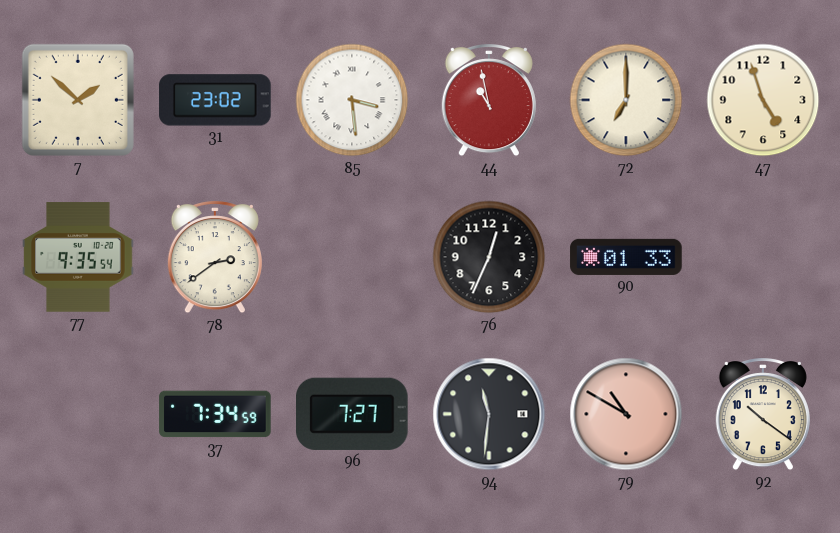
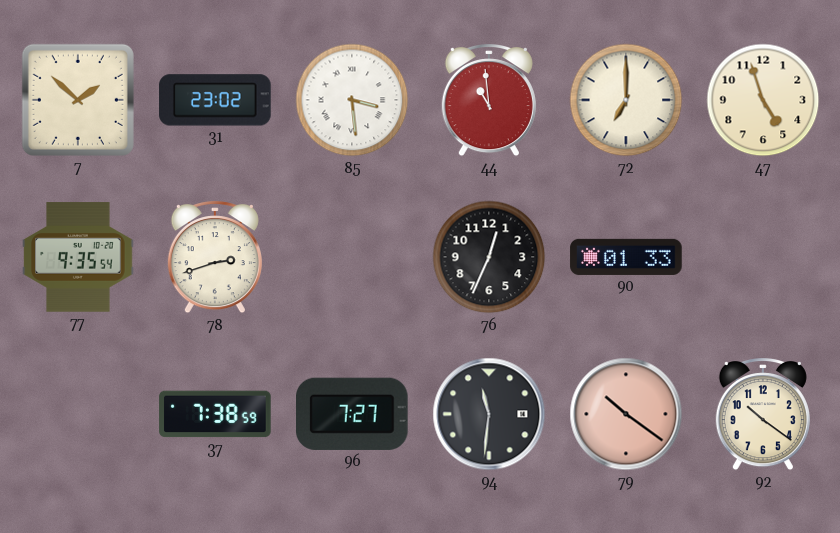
44: 10:58 -> 10:59 (489, 101)
78: 2:39 -> 2:42 (215, 258)
37: 7:34 -> 7:38 (215, 414)
79: 10:50 -> 10:21 (626, 414)
